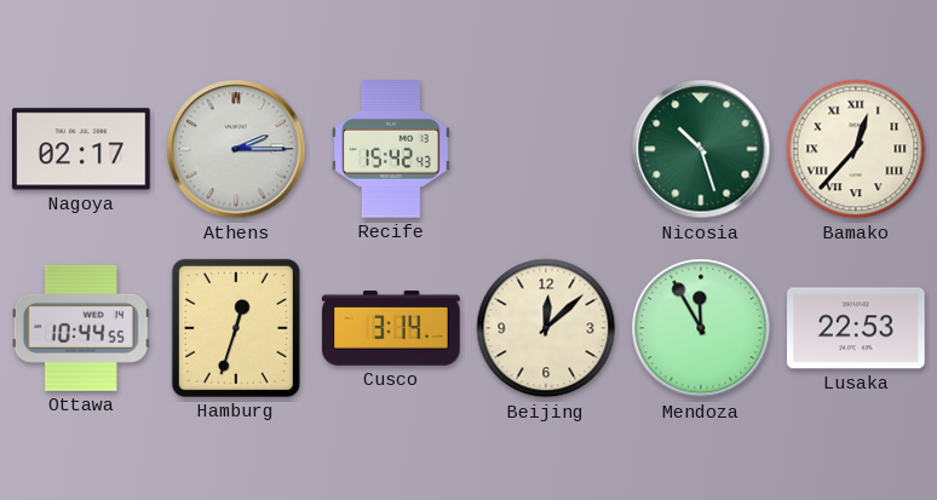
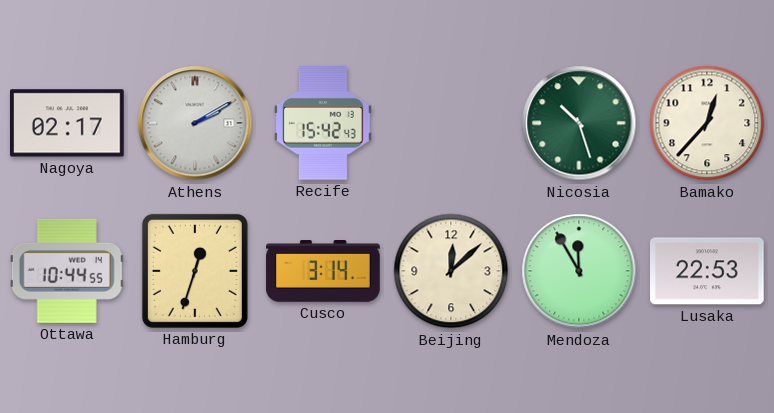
Athens: 2:15 -> 2:10 (195, 123)
Bamako numerals: Roman -> Arabic (707, 123)
